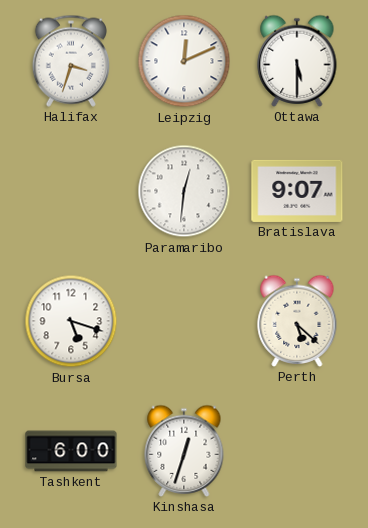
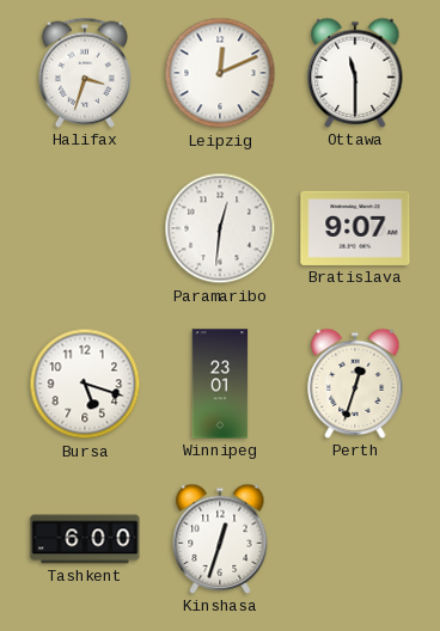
Ottawa: 5:30 -> 11:30 (355, 73)
Winnipeg: none -> 23:01 (220, 384)
Perth: 5:22 -> 12:33 (355, 384)
